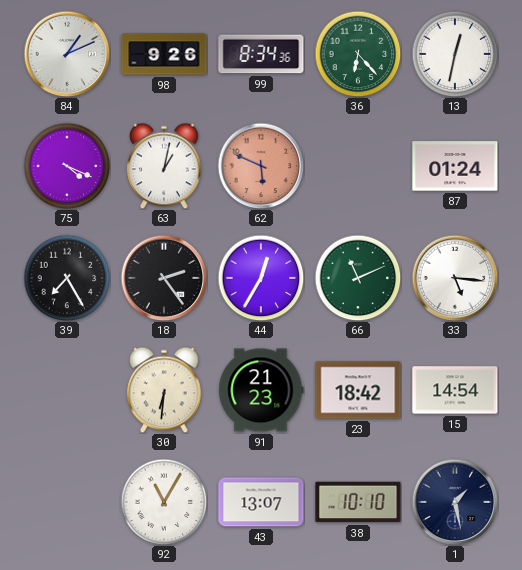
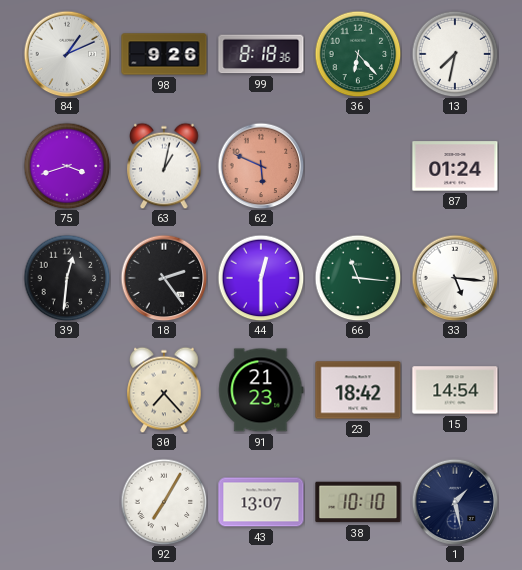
99: 8:34 -> 8:18 (261, 54)
13: 12:32 -> 7:32 (455, 54)
75: 4:19 -> 3:42 (67, 166)
39: 7:25 -> 12:31 (67, 278)
44: 12:35 -> 12:30 (261, 278)
66: 11:11 -> 11:16 (358, 278)
30: 6:31 -> 7:23 (164, 390)
92: 11:05 -> 7:05 (164, 502)
